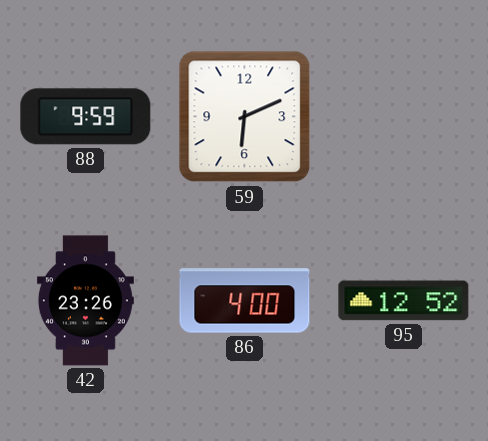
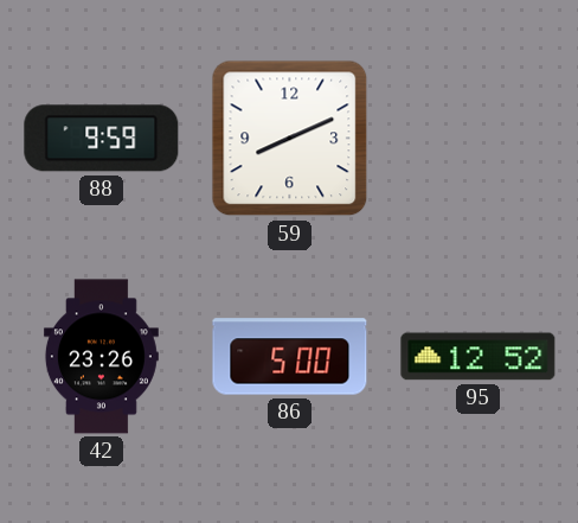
59: 6:11 -> 8:11 (290, 139)
86: 4:00 -> 5:00 (290, 357)
